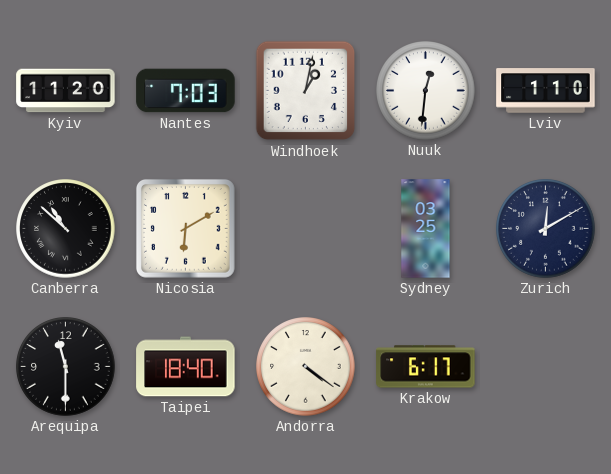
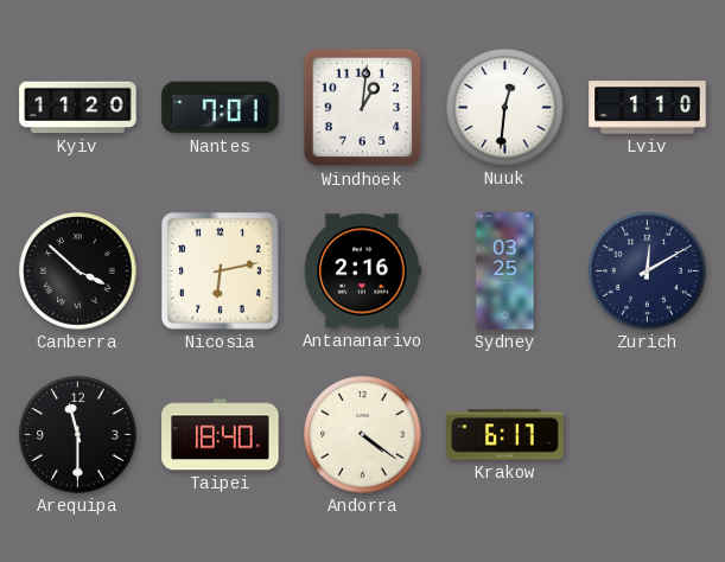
Nantes: 7:03 -> 7:01 (221, 108)
Windhoek: 1:02 -> 1:01 (363, 108)
Canberra: 10:52 -> 3:52 (78, 272)
Nicosia: 6:10 -> 6:13 (220, 270)
Antananarivo: none -> 2:16 (363, 272)
